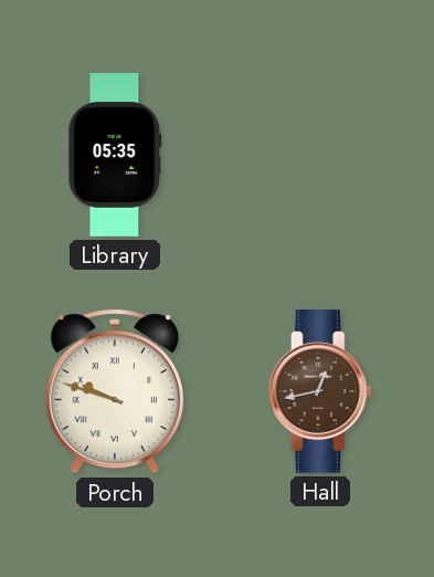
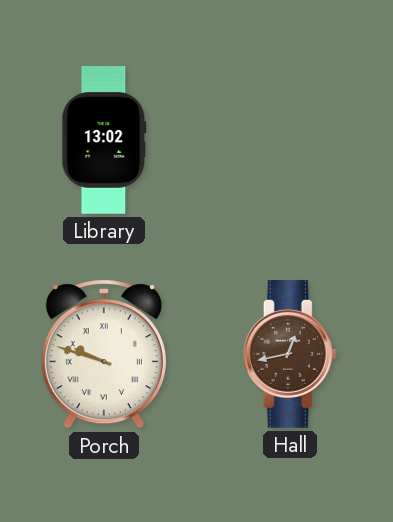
Library: 05:35 -> 13:02 (104, 141)
